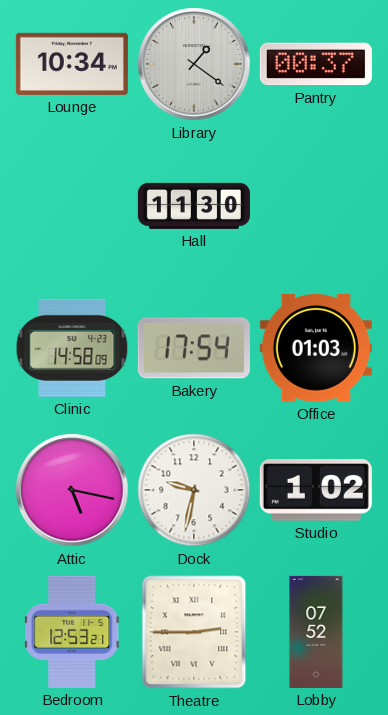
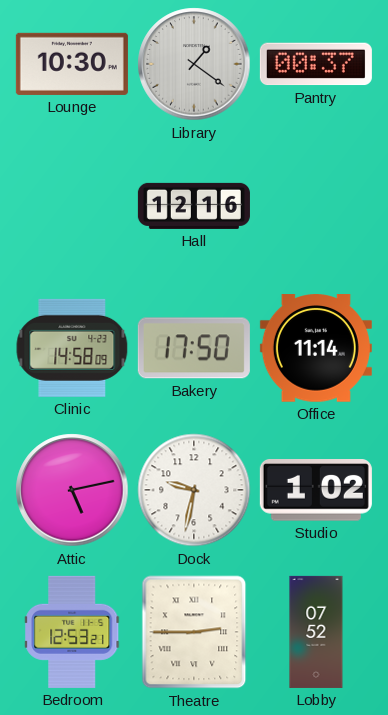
Lounge: 10:34 -> 10:30 (72, 64)
Hall: 11:30 -> 12:16 (194, 206)
Bakery: 17:54 -> 17:50 (194, 348)
Office: 01:03 -> 11:14 (316, 348)
Attic: 5:17 -> 5:13 (72, 490)
